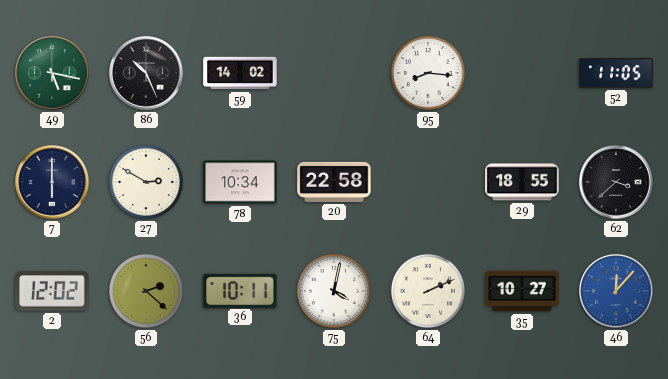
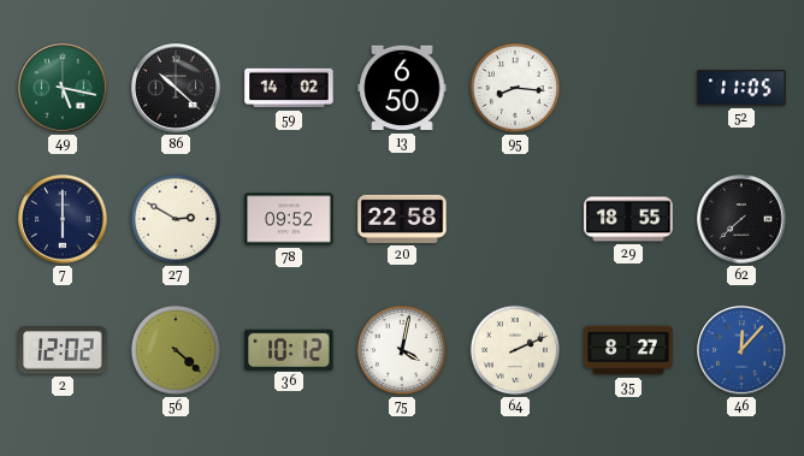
86: 10:26 -> 10:22 (176, 88)
13: none -> 6:50 (402, 88)
78: 10:34 -> 09:52 (289, 219)
62: 3:38 -> 7:38 (741, 219)
56: 2:22 -> 4:22 (176, 350)
36: 10:11 -> 10:12 (289, 349)
35: 10:27 -> 8:27 (628, 350)
